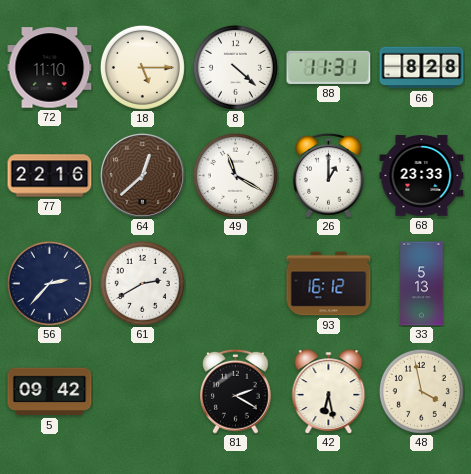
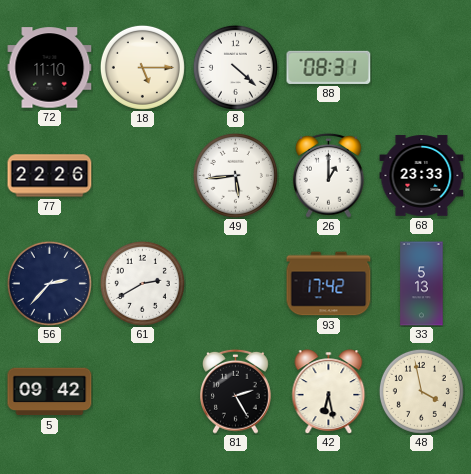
88: 11:31 -> 08:31 (329, 67)
66: 8:28 -> none (422, 68)
77: 22:16 -> 22:26 (50, 176)
64: 12:38 -> none (142, 175)
49: 11:20 -> 5:44 (235, 175)
93: 16:12 -> 17:42 (329, 284)
81: 2:20 -> 2:25 (236, 391)
